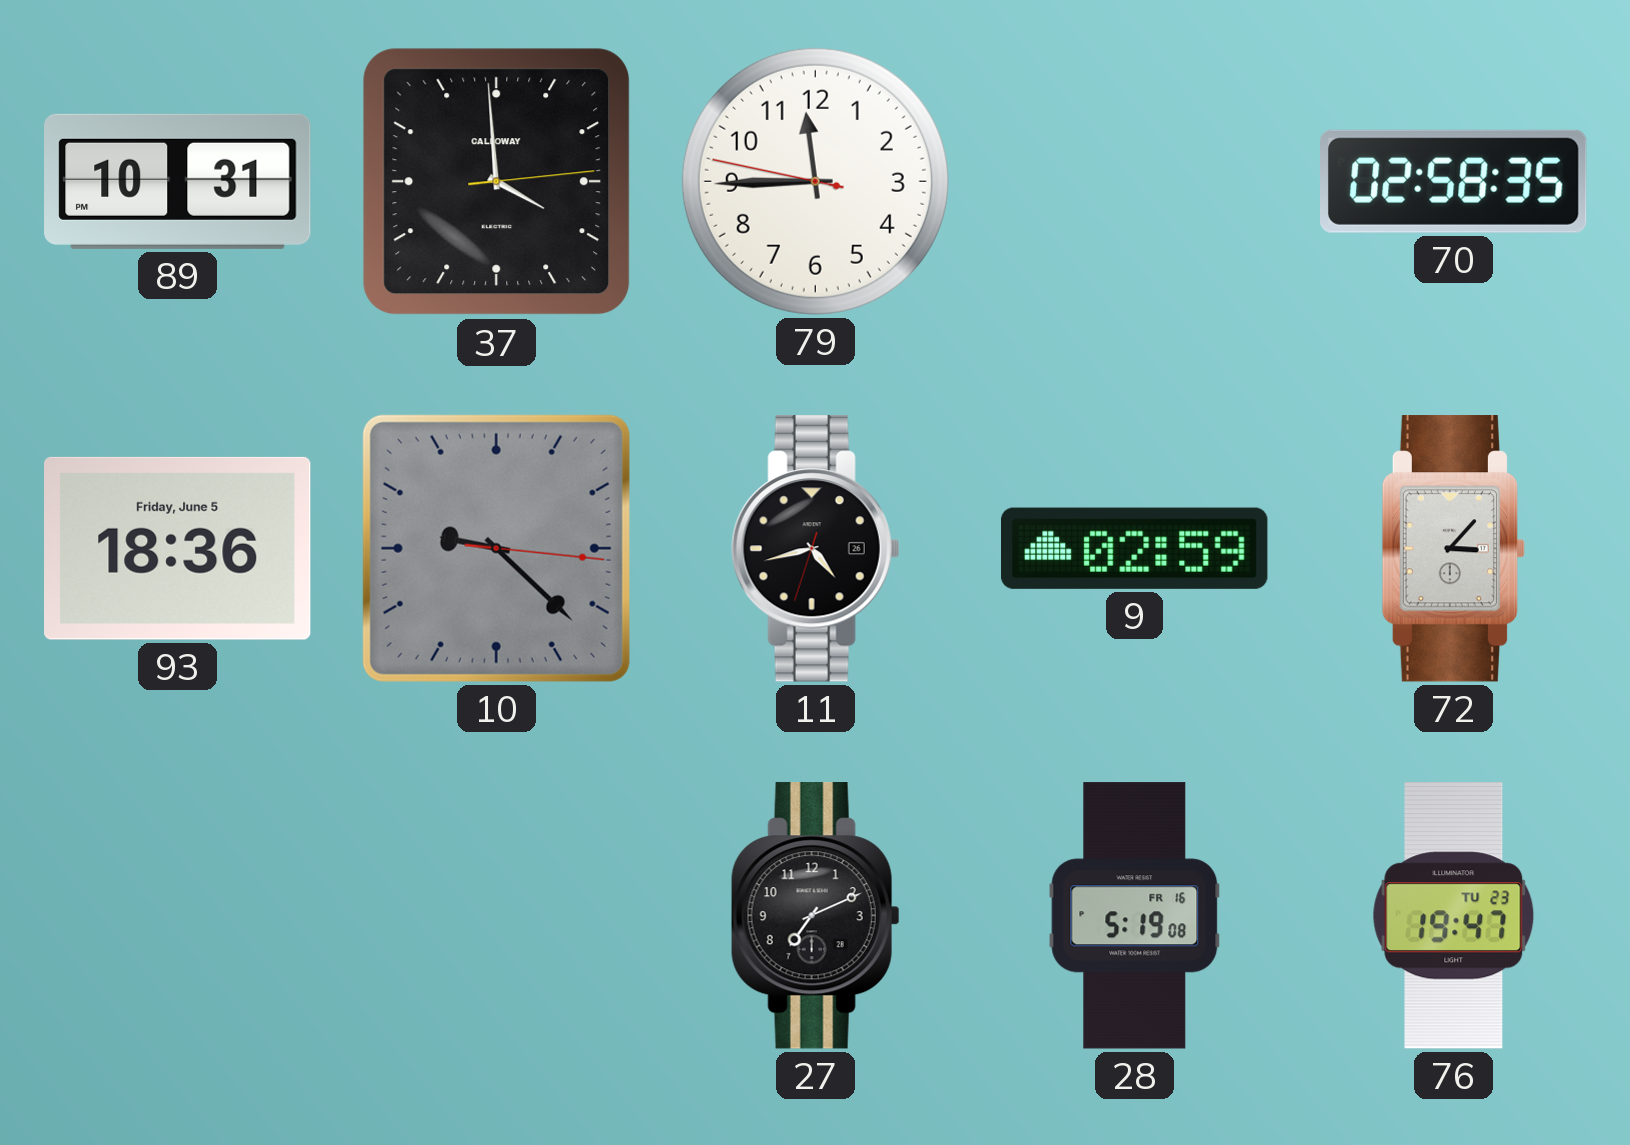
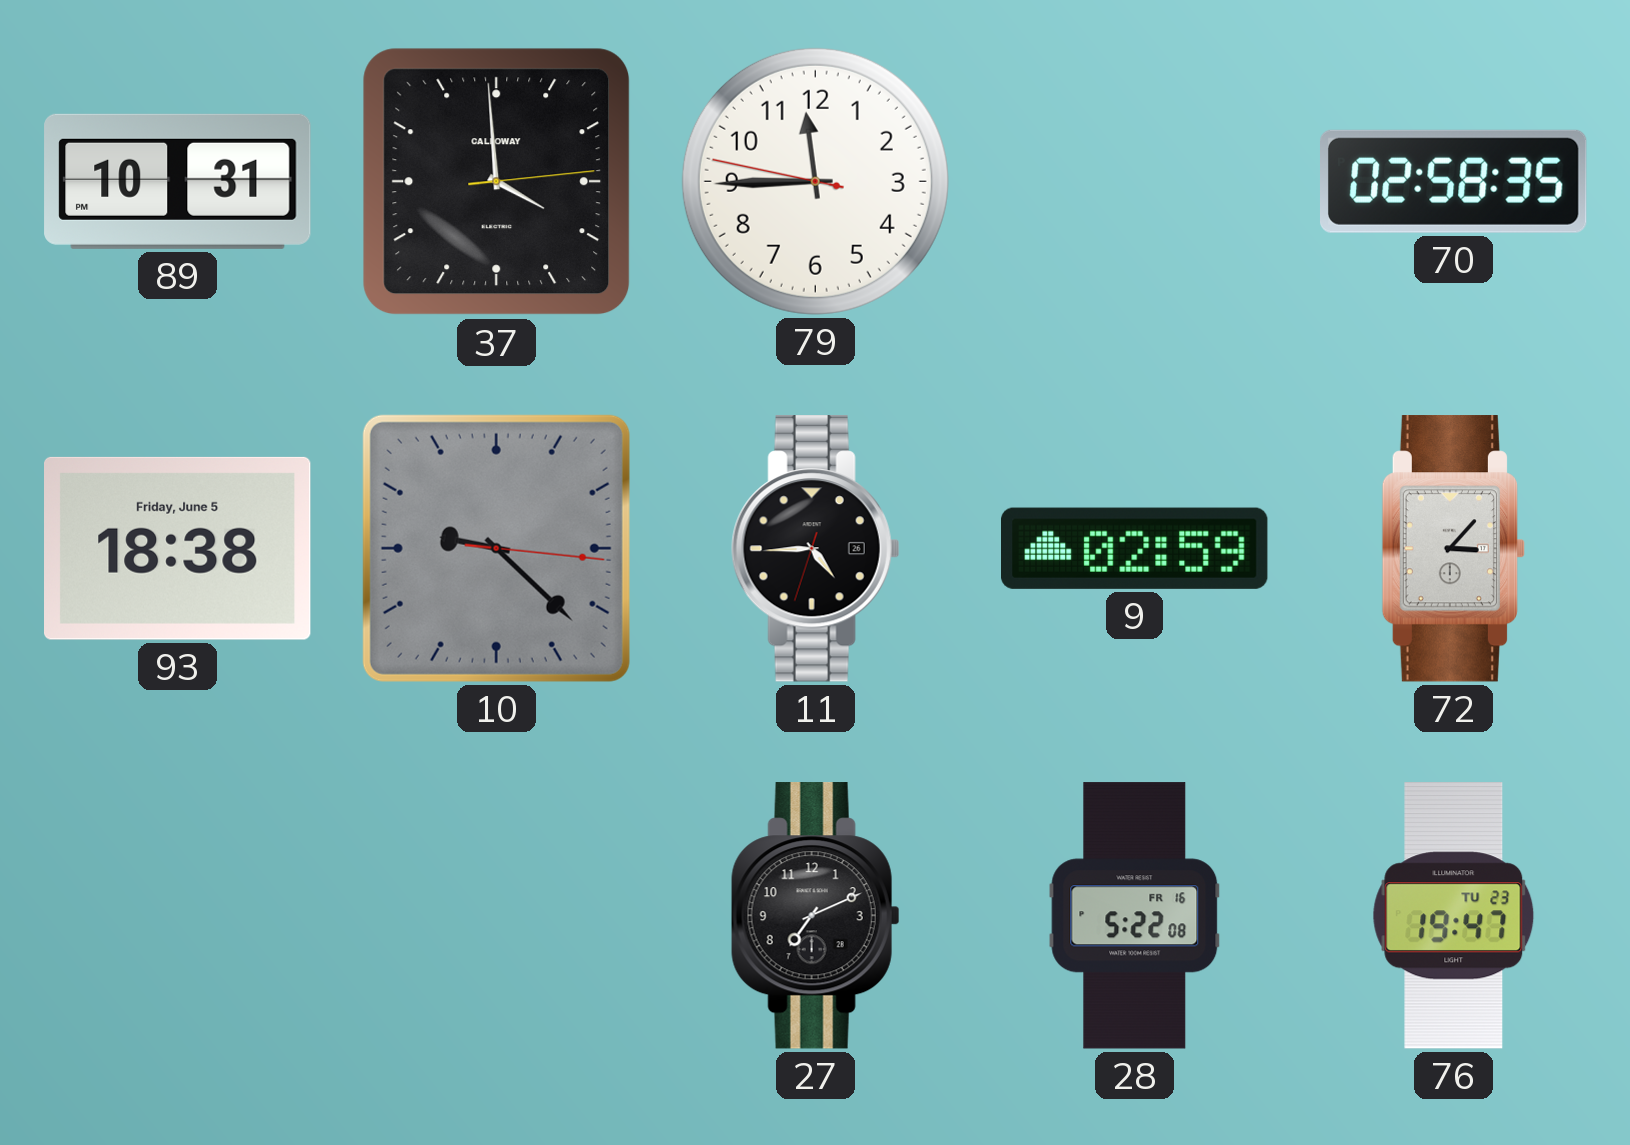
93: 18:36 -> 18:38 (177, 548)
11: 4:42 -> 4:44 (815, 549)
28: 5:19 -> 5:22 (1135, 916)
